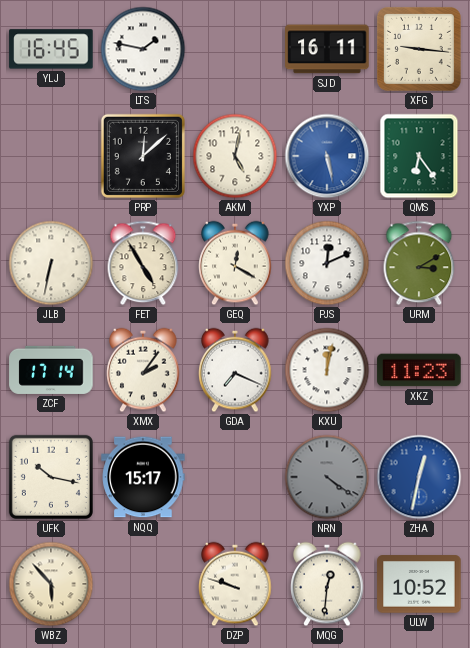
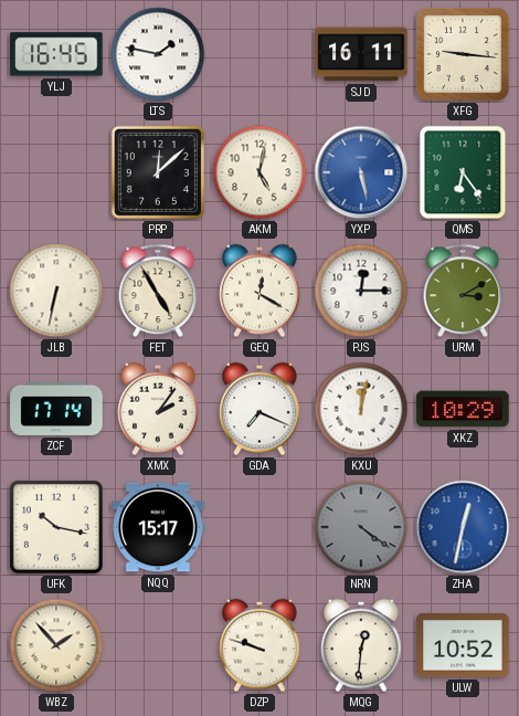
PJS: 12:11 -> 12:15 (361, 291)
XKZ: 11:23 -> 10:29 (463, 409)
WBZ: 5:53 -> 1:53 (56, 645)
